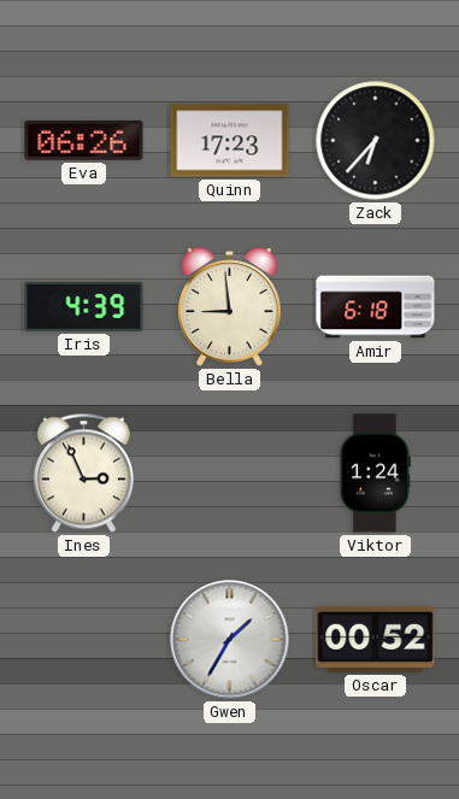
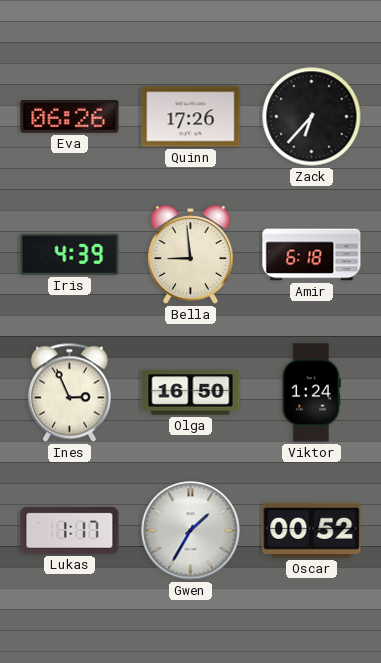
Quinn: 17:23 -> 17:26 (191, 117)
Olga: none -> 16:50 (191, 393)
Lukas: none -> 1:17 (70, 530)
